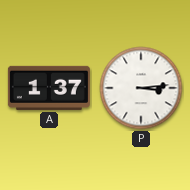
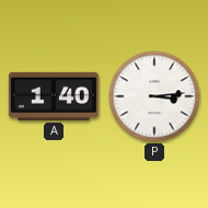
A: 1:37 -> 1:40 (54, 96)
